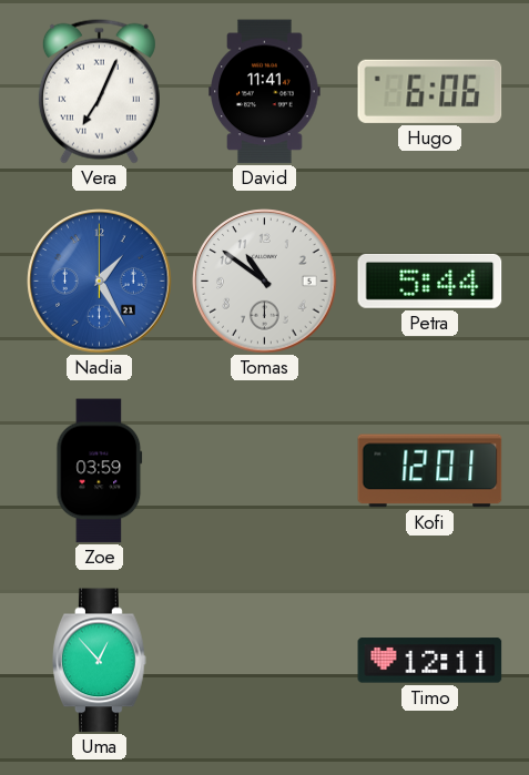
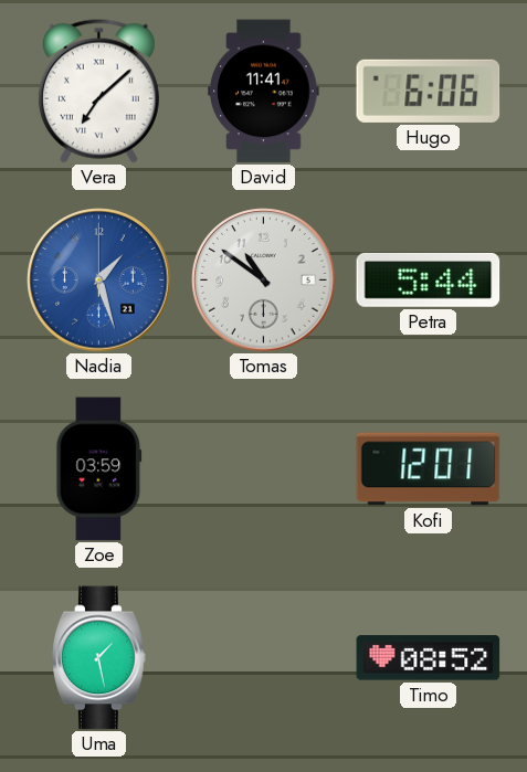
Vera: 7:04 -> 7:08 (98, 91)
Nadia: 1:25 -> 1:27 (99, 281)
Uma: 12:53 -> 1:28 (99, 658)
Timo: 12:11 -> 08:52 (429, 658)
